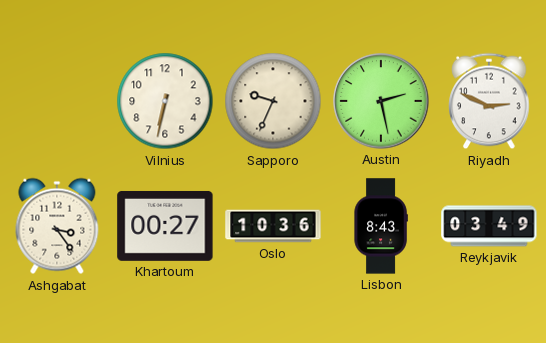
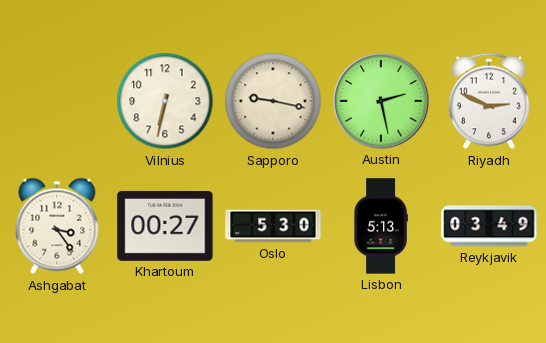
Sapporo: 9:34 -> 9:17 (273, 101)
Oslo: 10:36 -> 5:30 (273, 226)
Lisbon: 8:43 -> 5:13 (381, 226)
